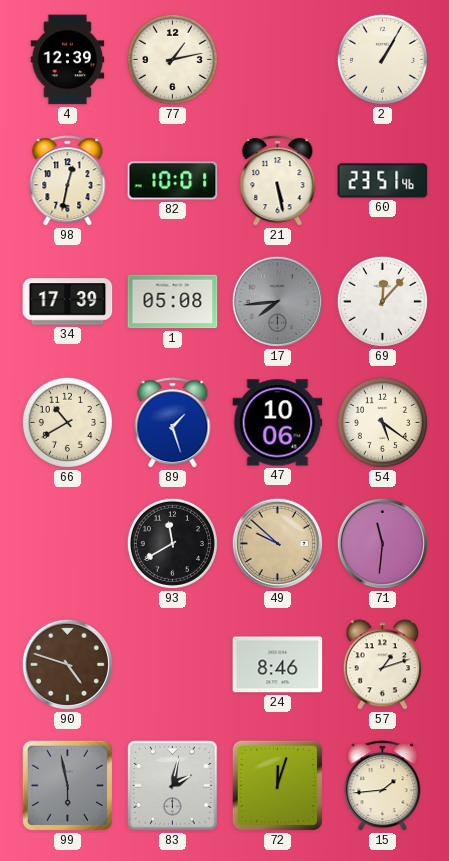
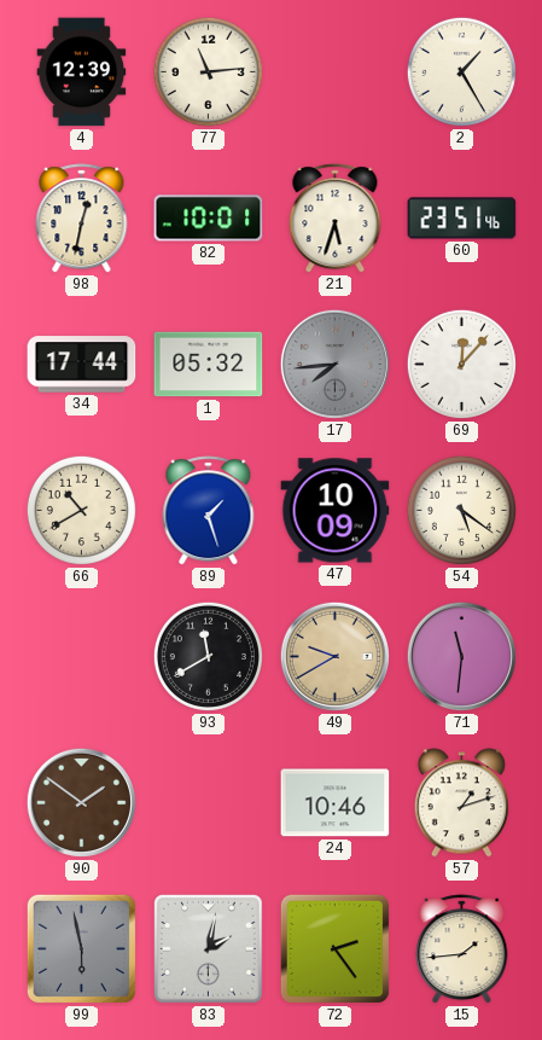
77: 1:13 -> 11:14 (208, 71)
2: 1:05 -> 1:25 (461, 71)
21: 5:28 -> 5:33 (336, 219)
34: 17:39 -> 17:44 (82, 365)
1: 05:08 -> 05:32 (209, 365)
47: 10:06 -> 10:09 (336, 511)
49: 9:52 -> 9:40 (334, 656)
90: 4:48 -> 1:51 (81, 802)
24: 8:46 -> 10:46 (336, 803)
72: 12:03 -> 2:24 (334, 948)
